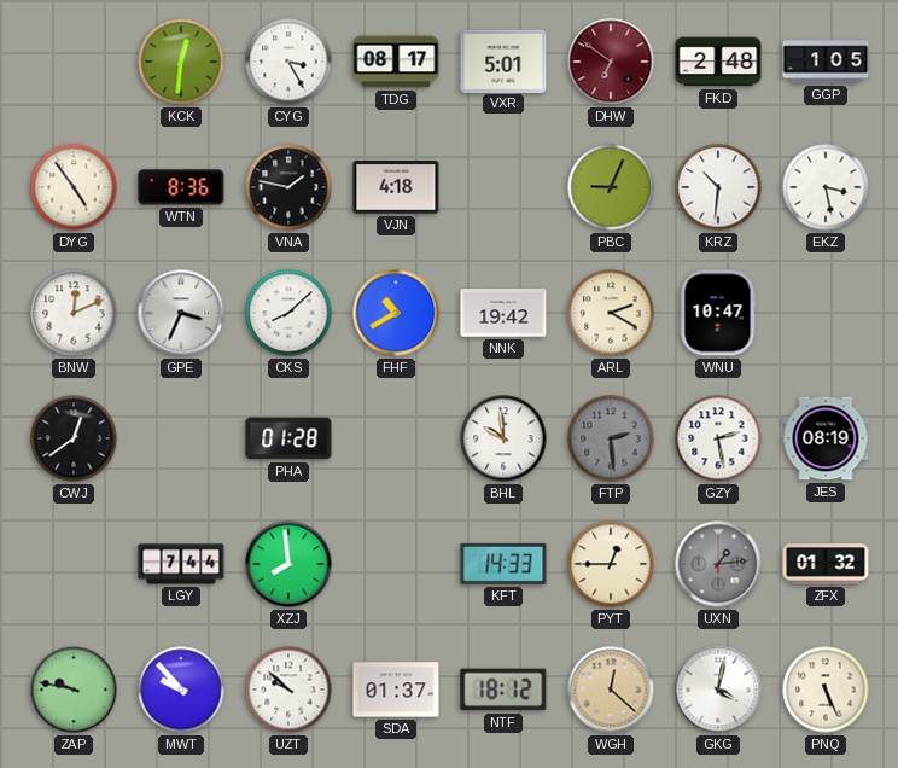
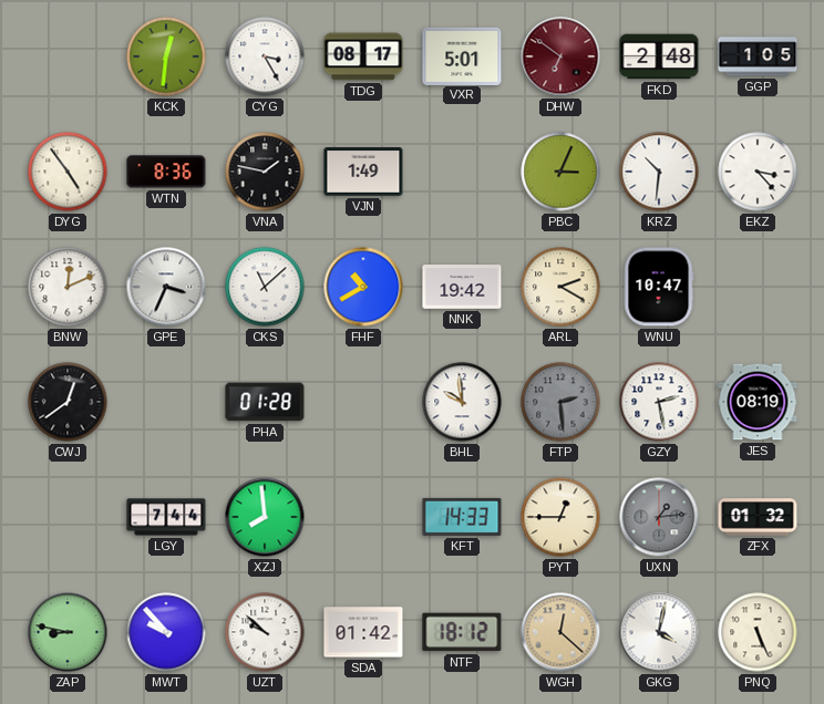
VJN: 4:18 -> 1:49 (363, 172)
PBC: 9:04 -> 3:04 (560, 172)
EKZ: 3:28 -> 3:23 (758, 172)
CKS: 8:08 -> 11:08 (265, 287)
ZAP: 9:47 -> 8:47 (68, 632)
SDA: 01:37 -> 01:42 (363, 632)
